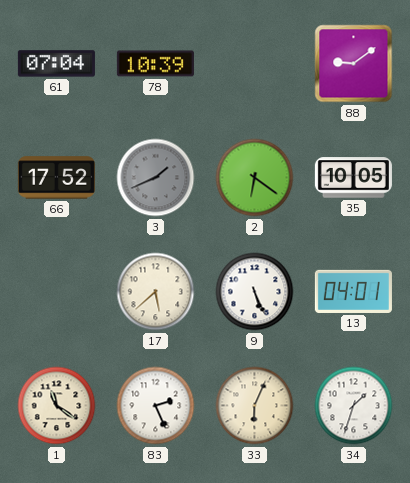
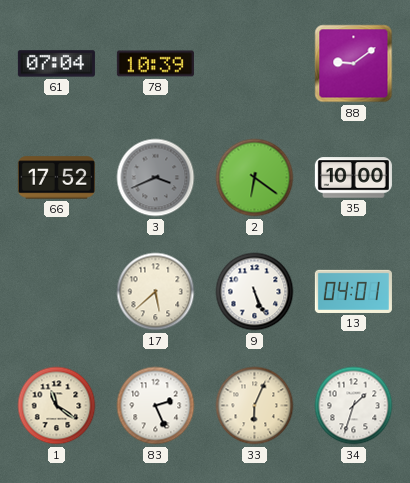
3: 1:41 -> 3:41 (156, 178)
35: 10:05 -> 10:00 (353, 178)
